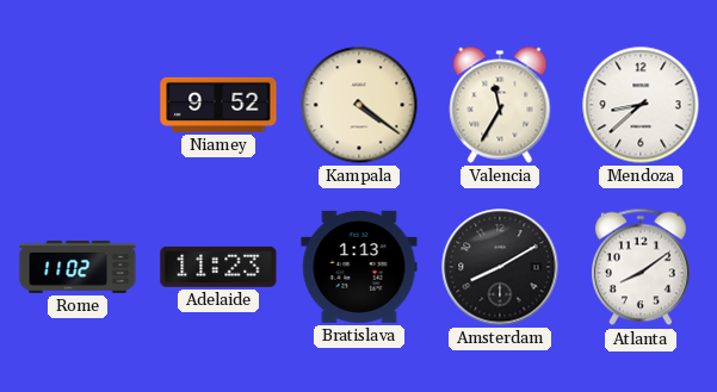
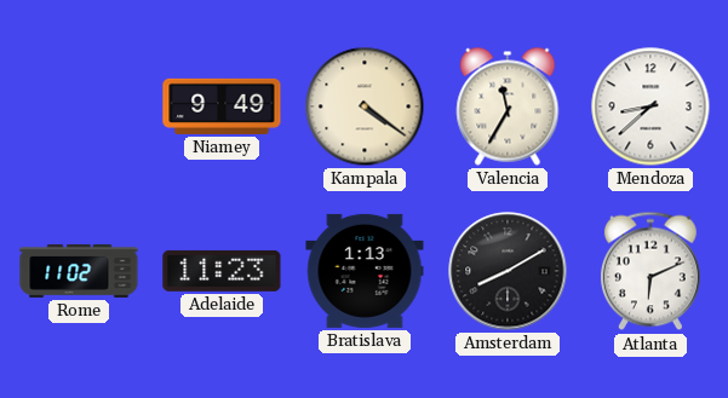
Niamey: 9:52 -> 9:49 (222, 106)
Atlanta: 8:09 -> 6:11 (650, 271)
